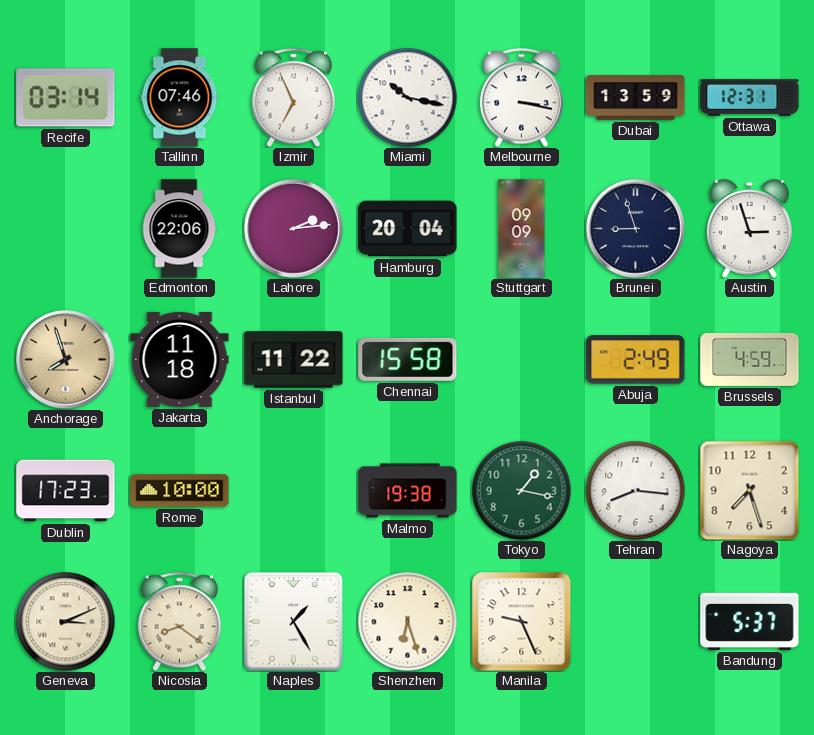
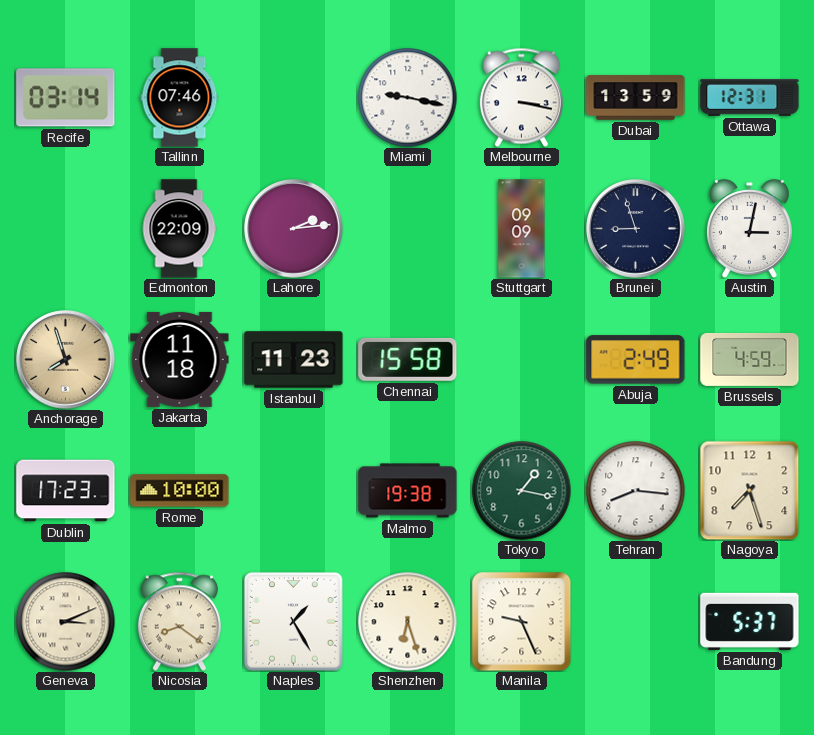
Izmir: 6:56 -> none (293, 97)
Miami: 10:17 -> 9:17 (408, 98)
Edmonton: 22:06 -> 22:09 (179, 229)
Hamburg: 20:04 -> none (408, 229)
Austin: 2:57 -> 3:02 (749, 229)
Istanbul: 11:22 -> 11:23 (294, 360)
